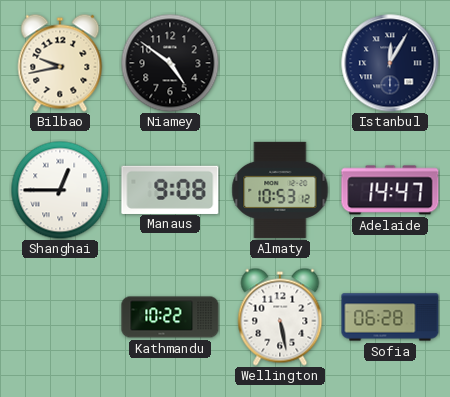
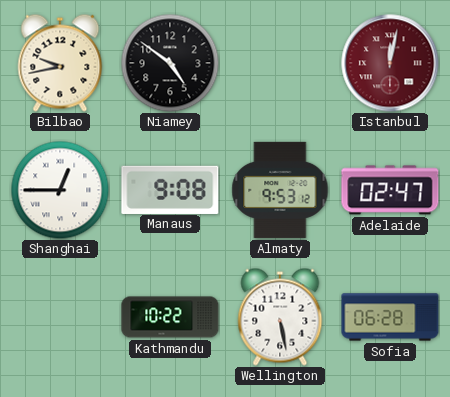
Istanbul: 12:05 -> 12:02 (390, 63)
Istanbul dial: navy -> burgundy (390, 63)
Almaty: 10:53 -> 9:53 (280, 190)
Adelaide: 14:47 -> 02:47 (390, 190)
